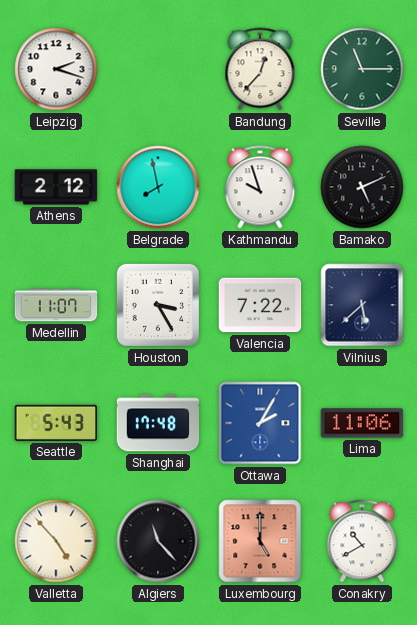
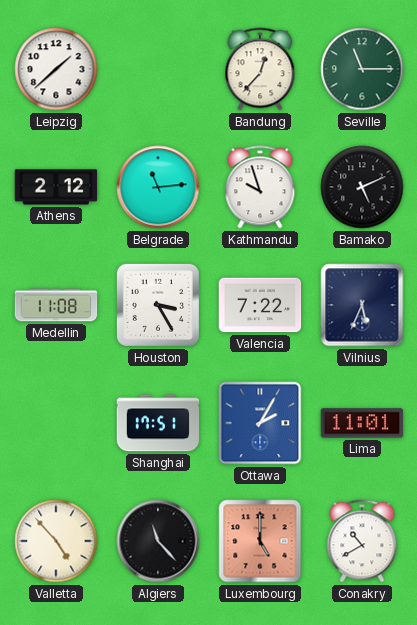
Leipzig: 2:18 -> 1:38 (56, 69)
Belgrade: 7:58 -> 11:14 (158, 187)
Medellin: 11:07 -> 11:08 (56, 305)
Vilnius: 5:38 -> 5:34 (362, 305)
Seattle: 5:43 -> none (56, 423)
Shanghai: 17:48 -> 17:51 (158, 423)
Lima: 11:06 -> 11:01 (362, 423)
